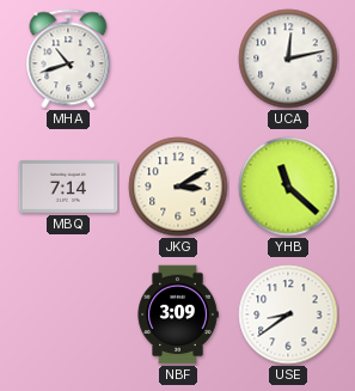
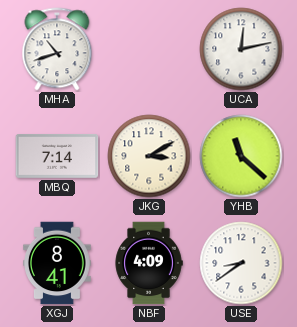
XGJ: none -> 8:41 (58, 263)
NBF: 3:09 -> 4:09 (149, 263)
